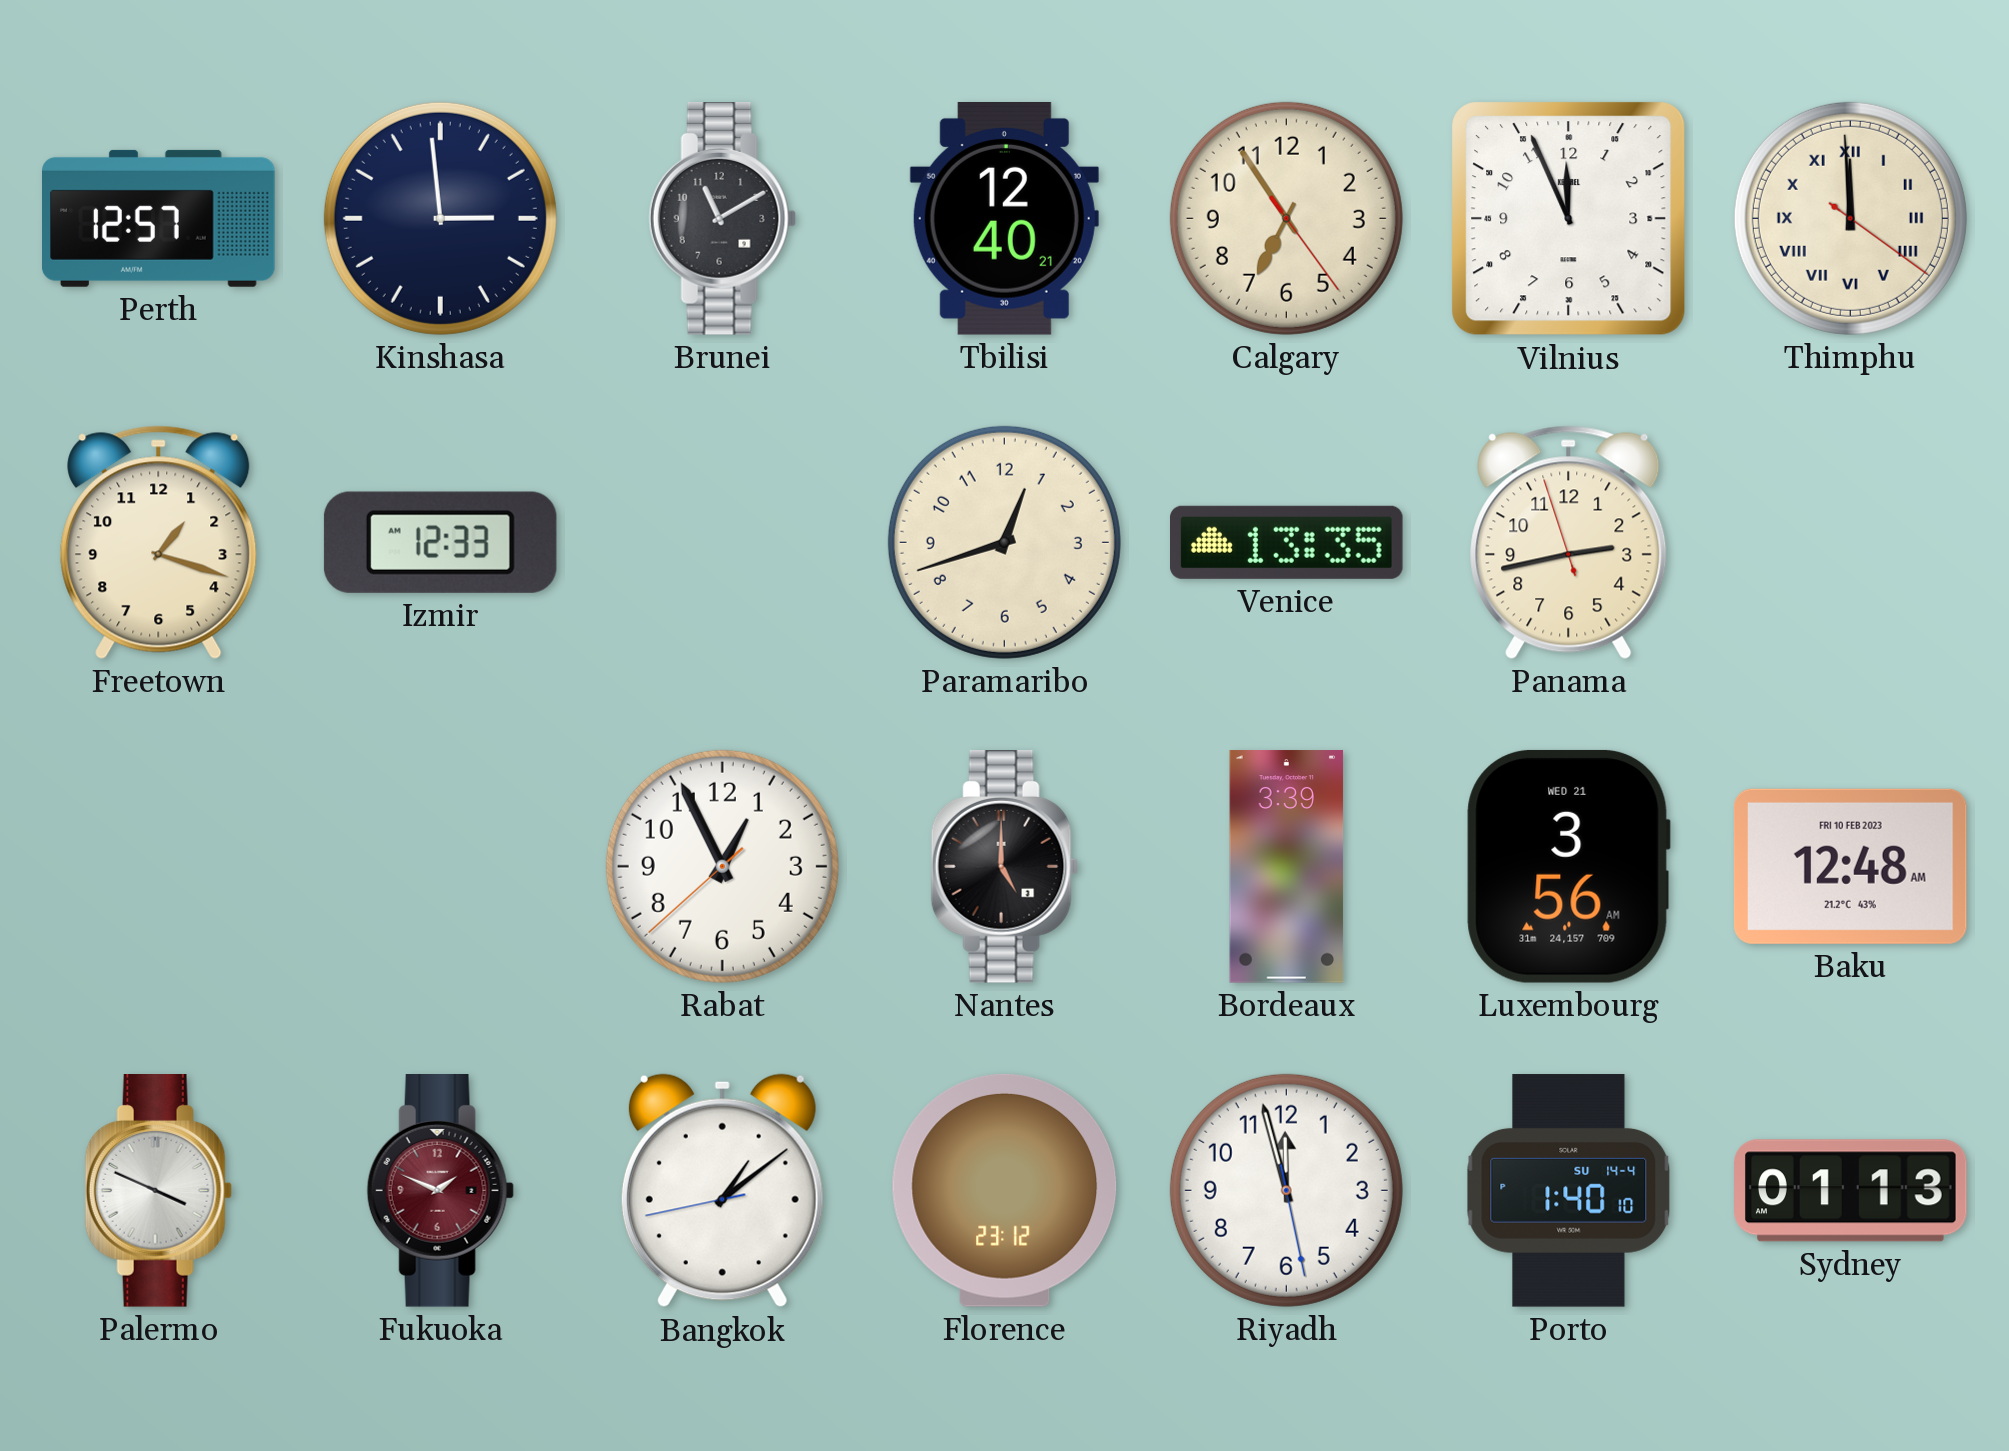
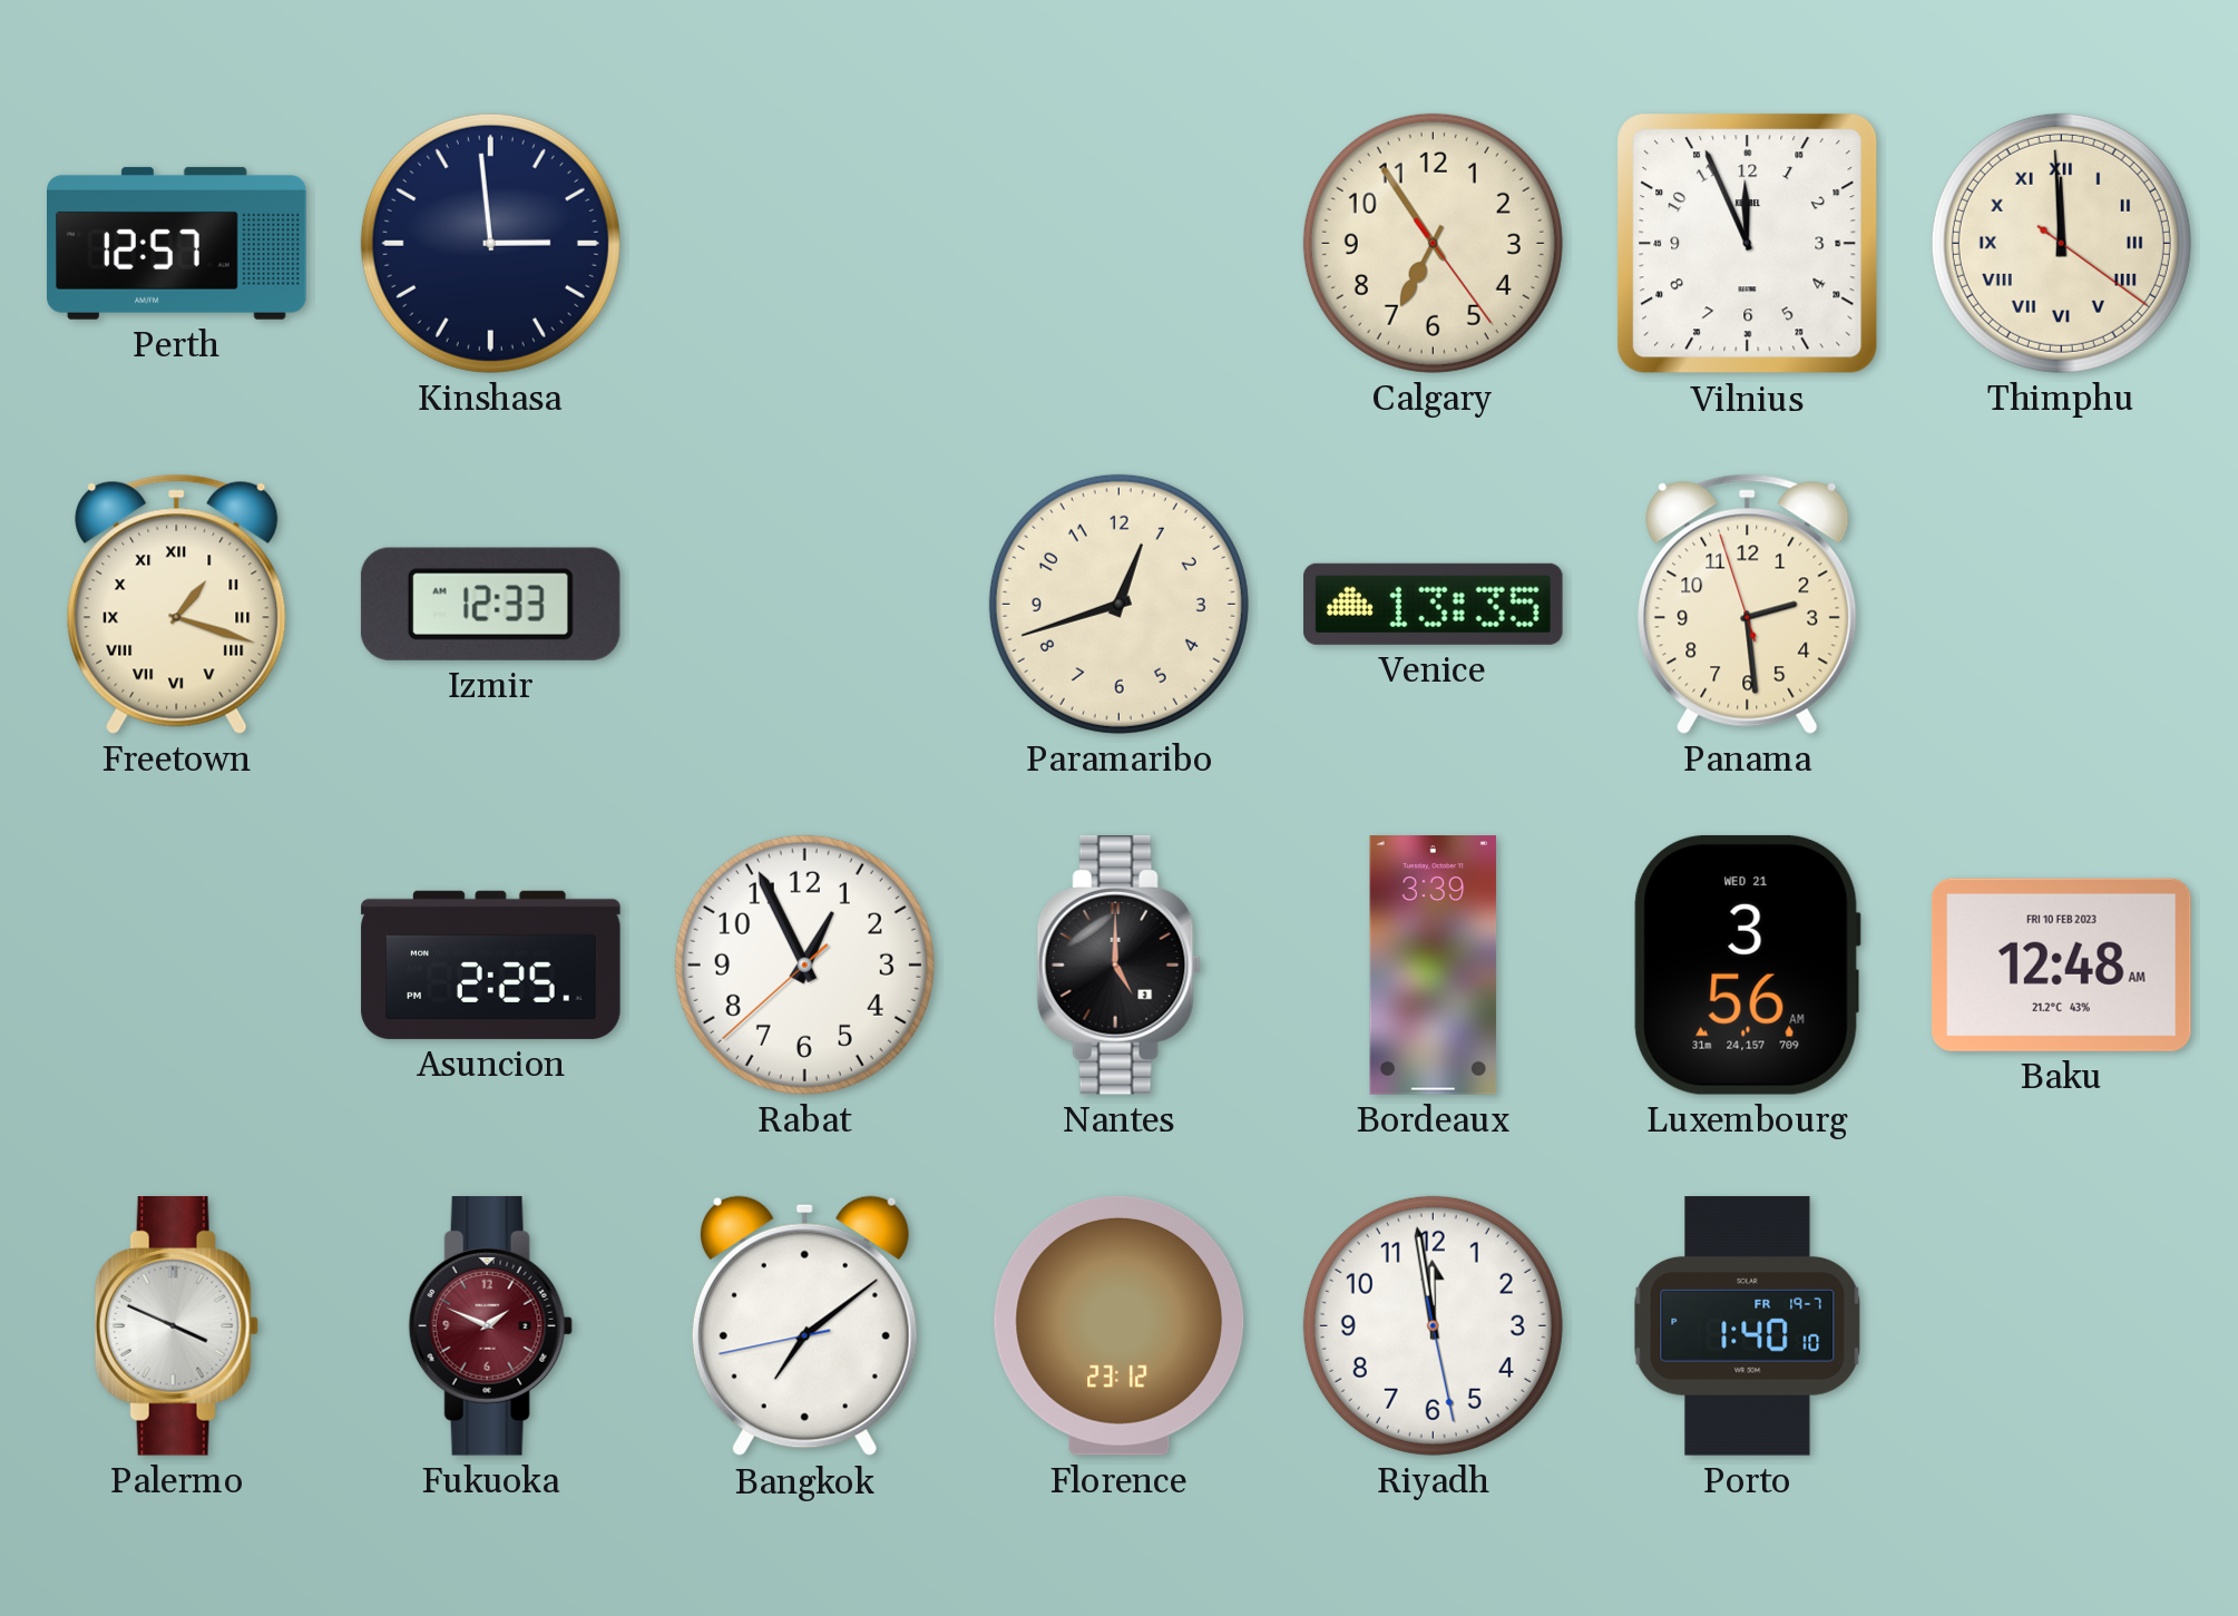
Brunei: 11:10 -> none (722, 219)
Tbilisi: 12:40 -> none (1004, 218)
Freetown numerals: Arabic -> Roman (177, 604)
Panama: 2:42 -> 2:28 (1748, 604)
Asuncion: none -> 2:25 (491, 964)
Bangkok: 1:08 -> 7:08 (804, 1326)
Riyadh: 11:57 -> 11:58 (1433, 1325)
Porto date: SU 14-4 -> FR 19-7 (1748, 1326)
Sydney: 01:13 -> none (1851, 1191)
